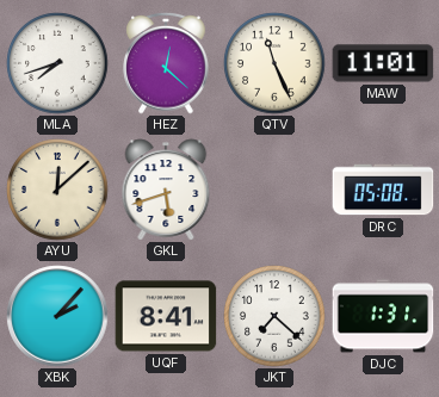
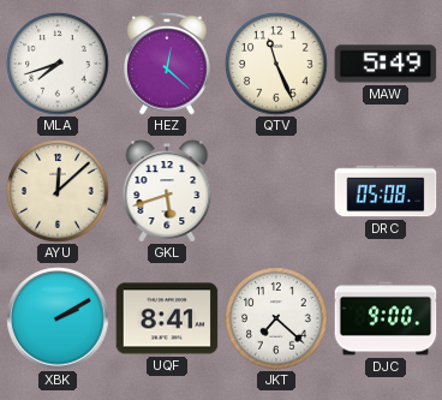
MAW: 11:01 -> 5:49 (386, 64)
XBK: 2:07 -> 2:10 (58, 318)
DJC: 1:31 -> 9:00 (386, 318)
